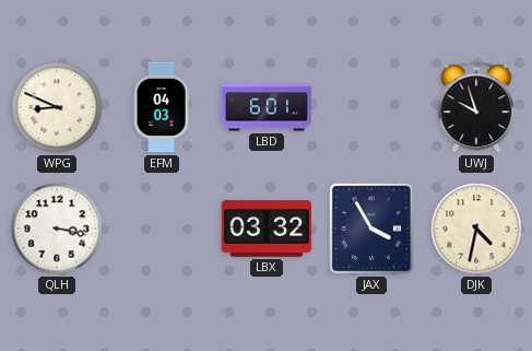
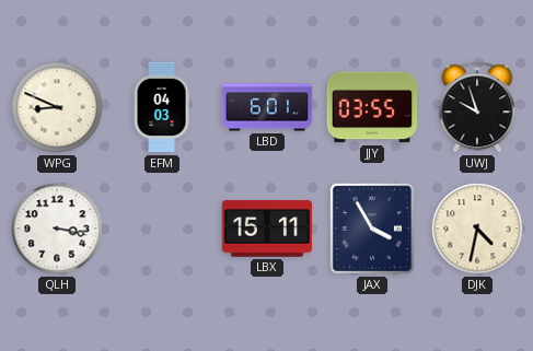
JJY: none -> 03:55 (372, 107)
LBX: 03:32 -> 15:11 (267, 229)
